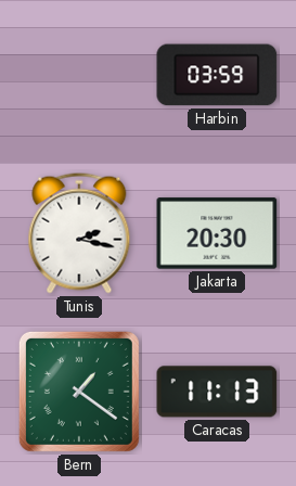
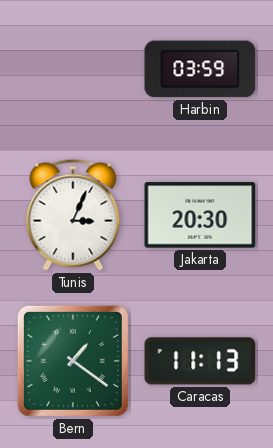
Tunis: 2:17 -> 3:04 (73, 215)
